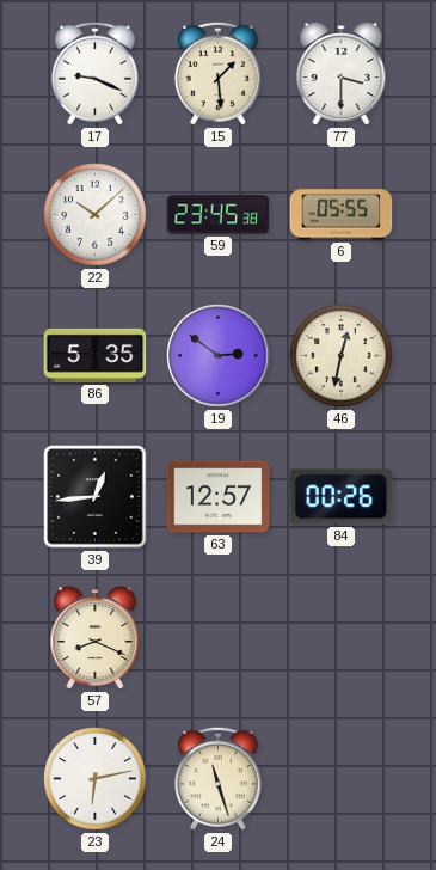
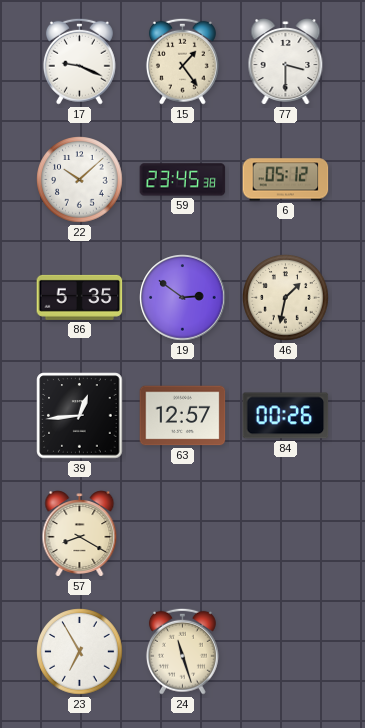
15: 1:29 -> 1:24 (182, 61)
6: 05:55 -> 05:12 (286, 180)
46: 12:32 -> 1:32 (286, 298)
57: 8:19 -> 8:20 (80, 534)
23: 6:13 -> 6:55 (80, 652)
